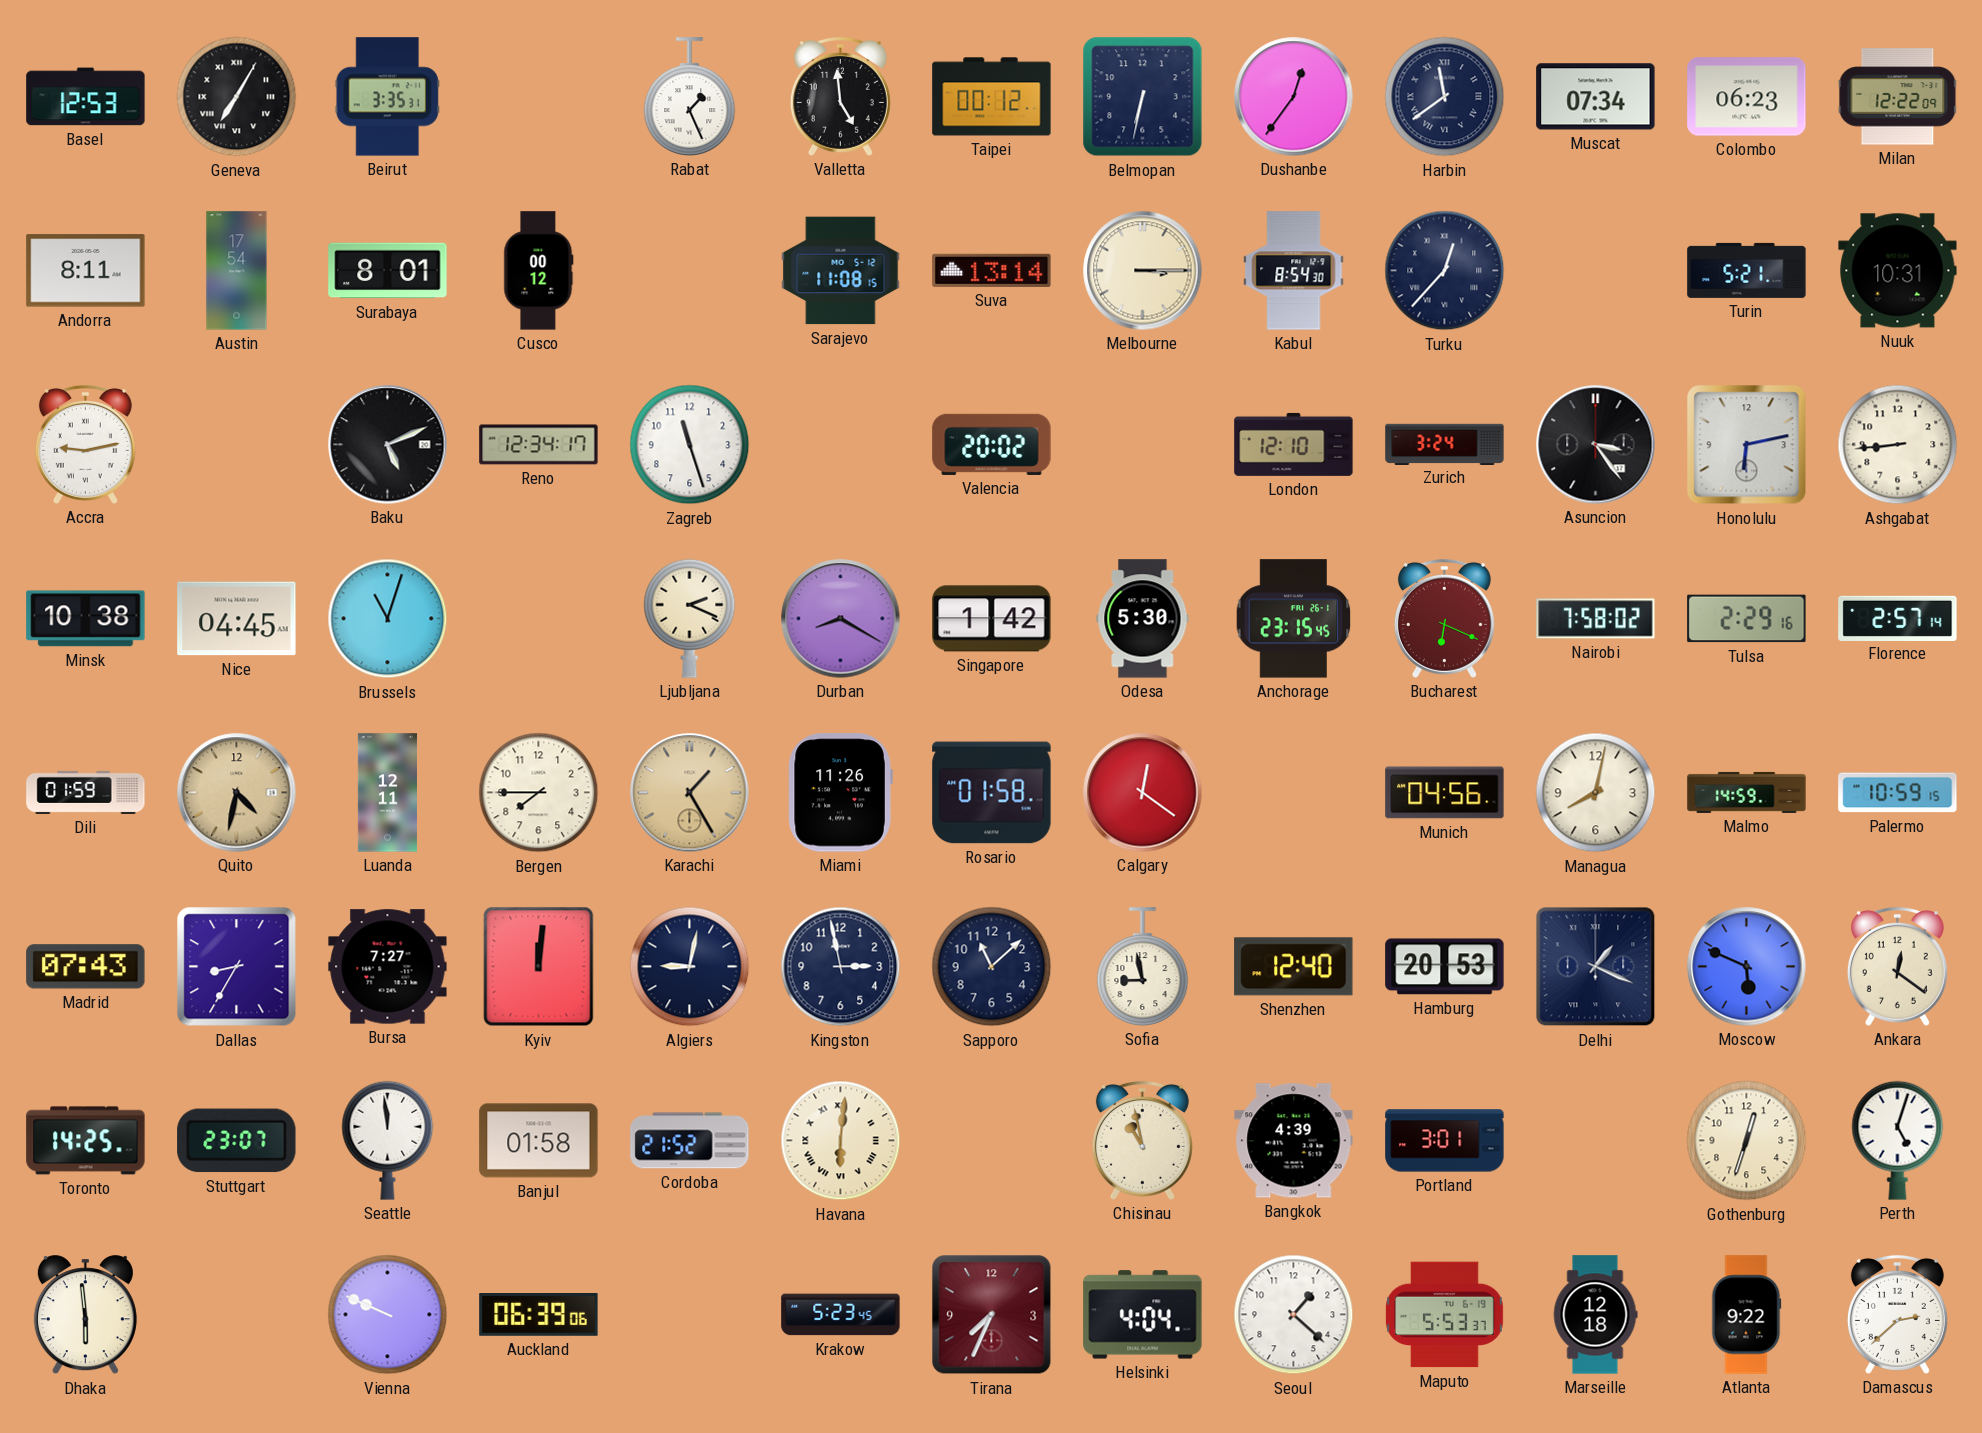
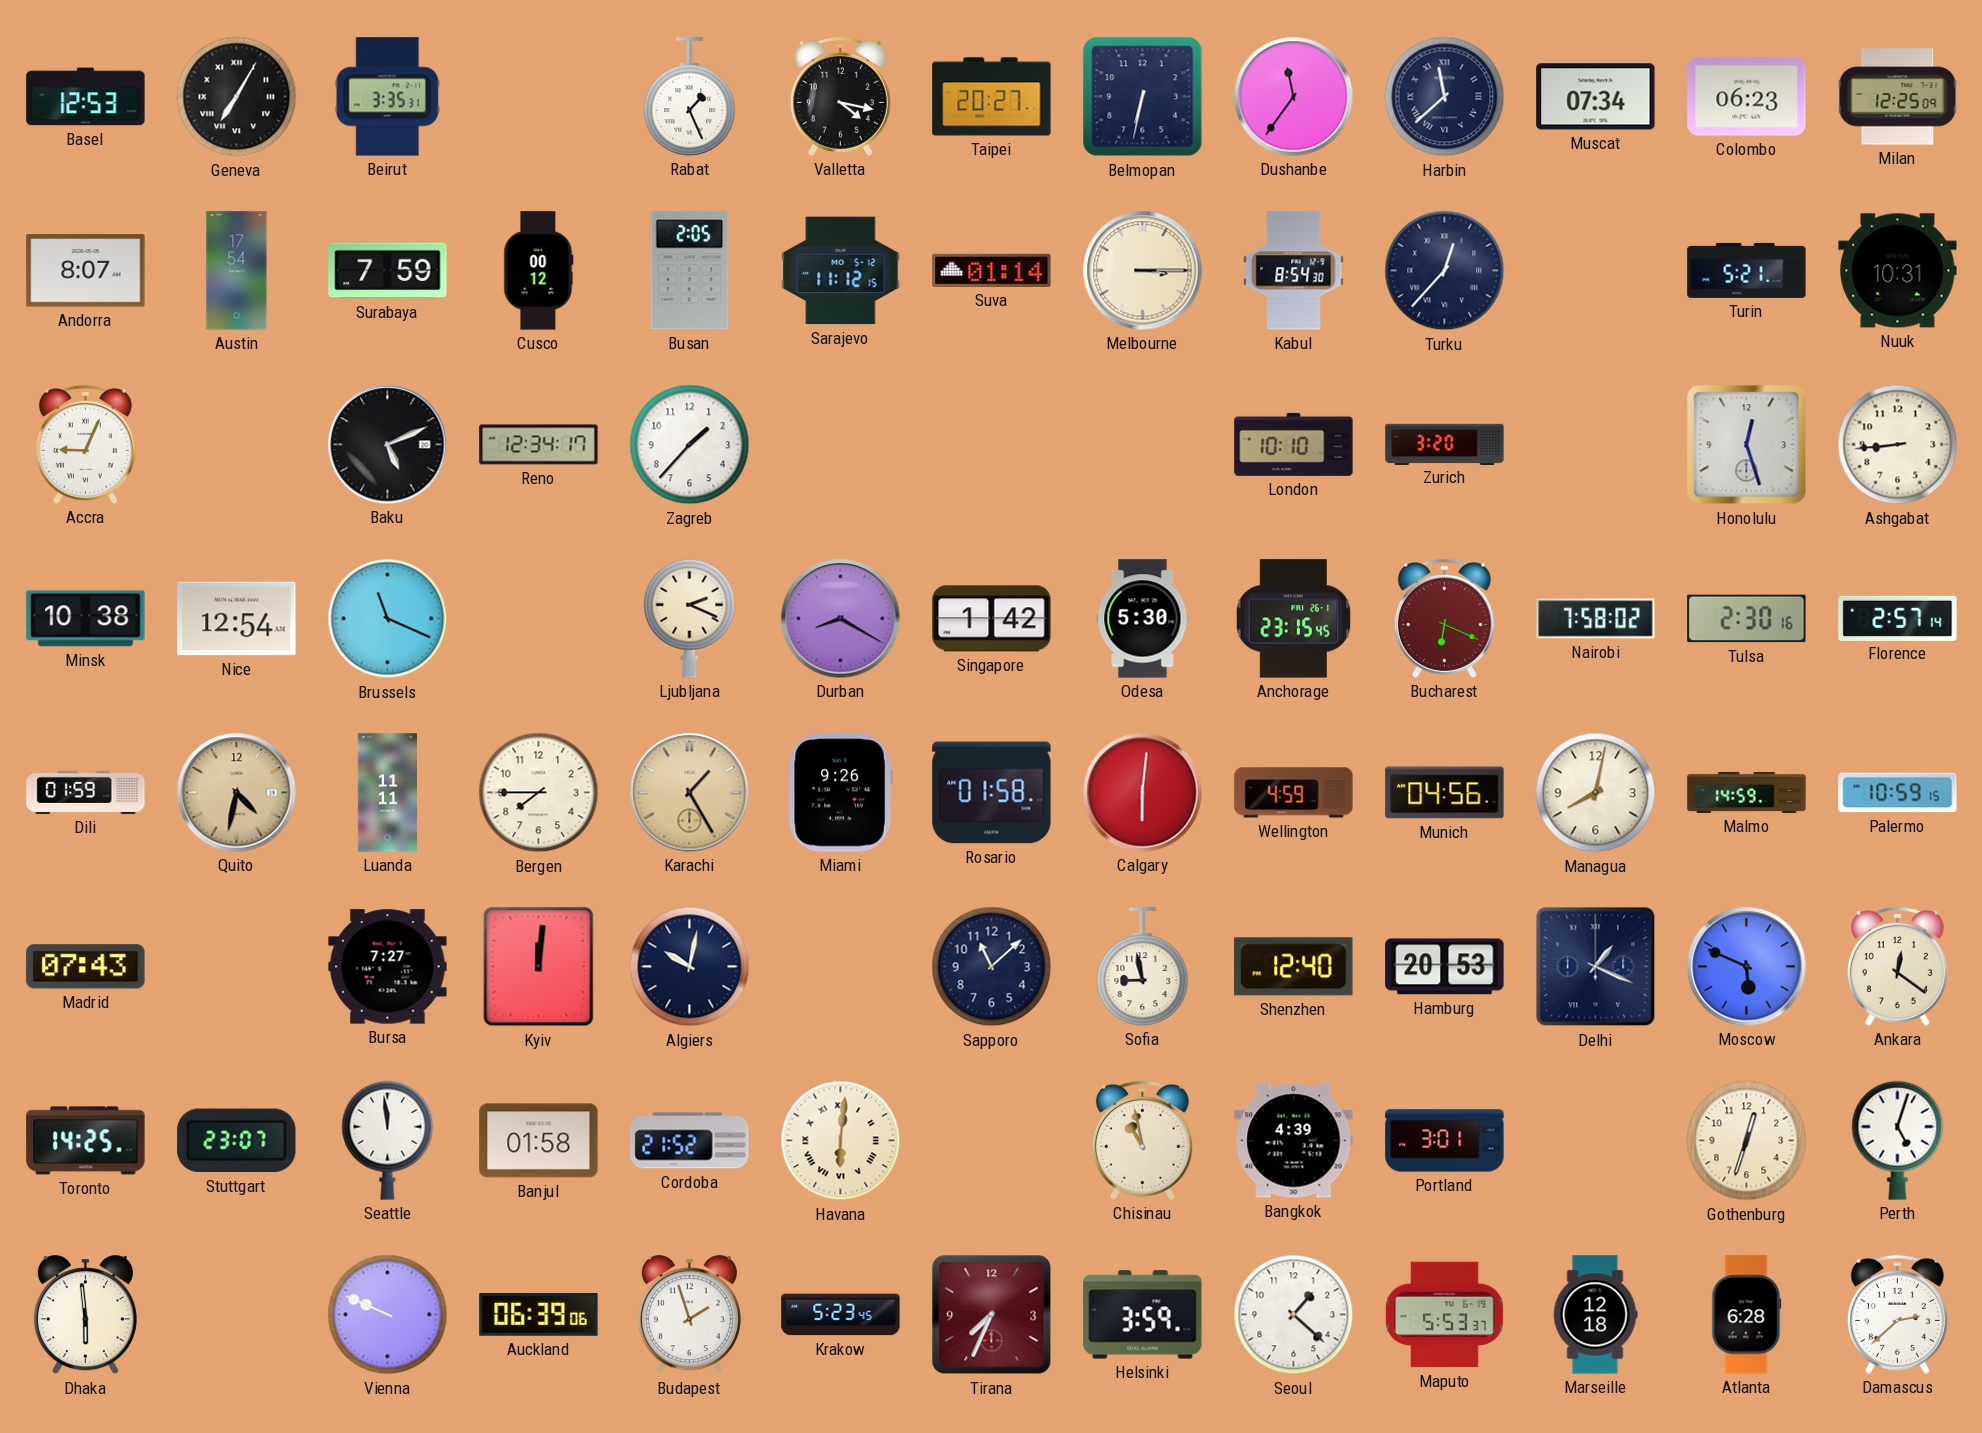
Valletta: 4:59 -> 4:17 (840, 96)
Taipei: 00:12 -> 20:27 (992, 97)
Dushanbe: 12:36 -> 11:36 (1294, 97)
Harbin: 11:39 -> 11:38 (1445, 97)
Milan: 12:22 -> 12:25 (1898, 97)
Andorra: 8:11 -> 8:07 (86, 271)
Surabaya: 8:01 -> 7:59 (388, 271)
Busan: none -> 2:05 (690, 271)
Sarajevo: 11:08 -> 11:12 (841, 271)
Suva: 13:14 -> 01:14 (992, 270)
Accra: 9:13 -> 9:04 (85, 444)
Zagreb: 11:27 -> 1:37 (690, 445)
Valencia: 20:02 -> none (992, 444)
London: 12:10 -> 10:10 (1294, 444)
Zurich: 3:24 -> 3:20 (1445, 444)
Asuncion: 3:24 -> none (1596, 445)
Honolulu: 6:13 -> 12:27 (1747, 445)
Nice: 04:45 -> 12:54 (237, 619)
Brussels: 11:03 -> 11:19 (388, 619)
Tulsa: 2:29 -> 2:30 (1747, 619)
Luanda: 12:11 -> 11:11 (387, 793)
Miami: 11:26 -> 9:26 (840, 793)
Calgary: 12:21 -> 6:01 (1143, 793)
Wellington: none -> 4:59 (1294, 793)
Dallas: 8:35 -> none (237, 967)
Algiers: 9:02 -> 10:02 (690, 967)
Kingston: 2:58 -> none (841, 967)
Budapest: none -> 1:57 (689, 1315)
Helsinki: 4:04 -> 3:59 (1143, 1315)
Atlanta: 9:22 -> 6:28 (1746, 1315)
